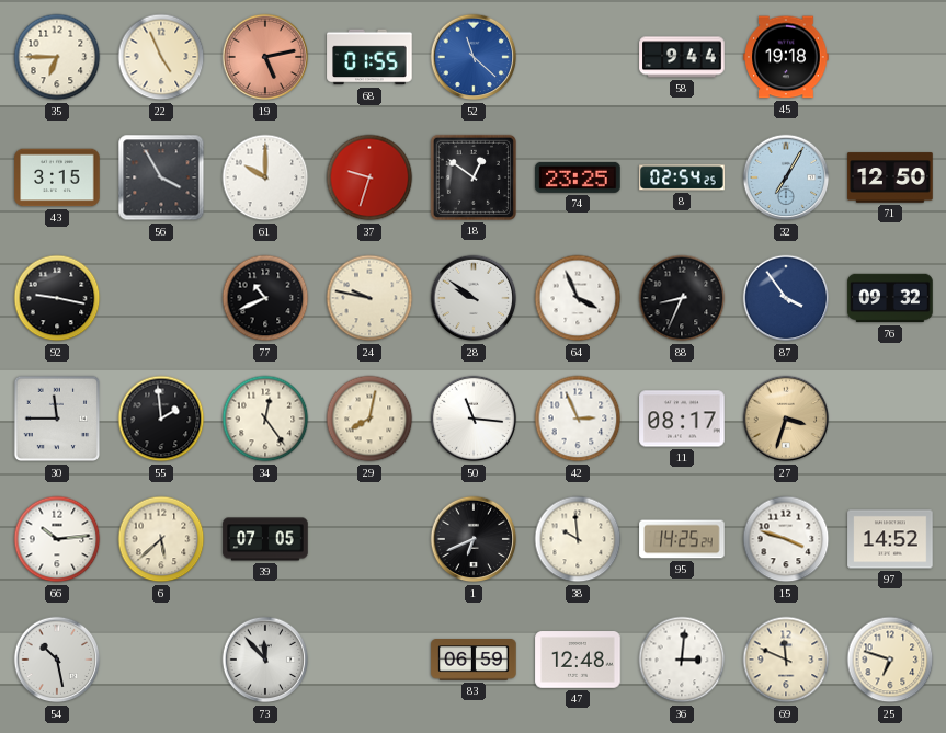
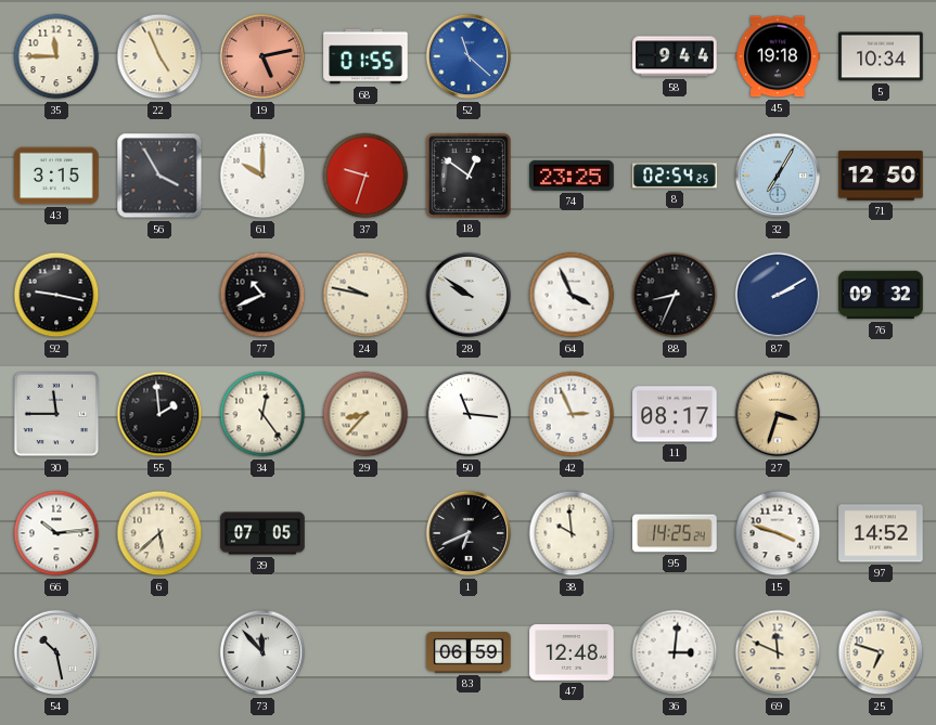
35: 6:45 -> 11:45 (56, 56)
5: none -> 10:34 (881, 56)
87: 3:54 -> 2:10 (778, 295)
29: 8:02 -> 8:37 (366, 414)
